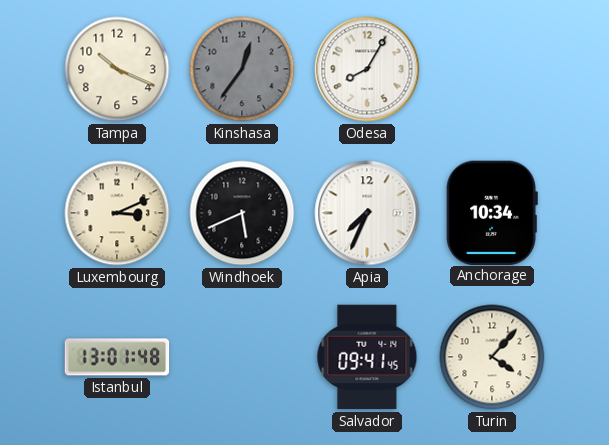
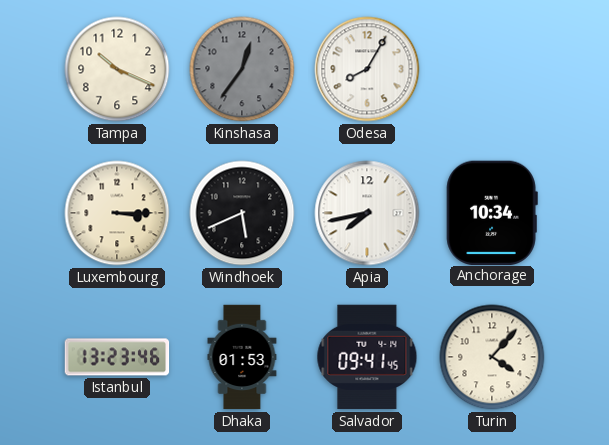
Luxembourg: 3:11 -> 3:15 (117, 213)
Apia: 7:34 -> 7:43 (367, 213)
Istanbul: 13:01 -> 13:23 (117, 357)
Dhaka: none -> 01:53 (242, 357)
